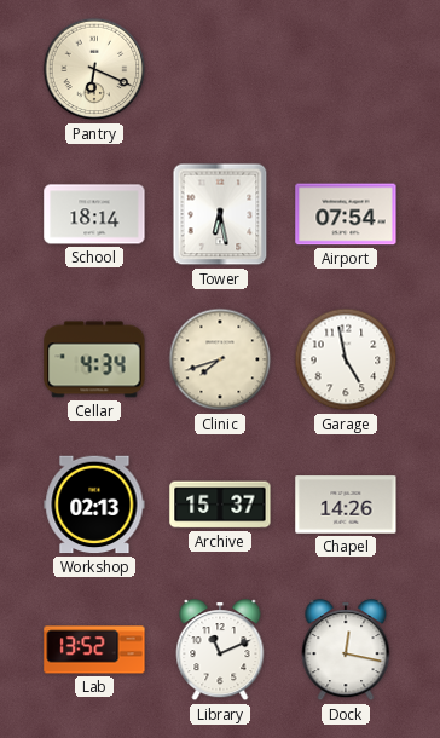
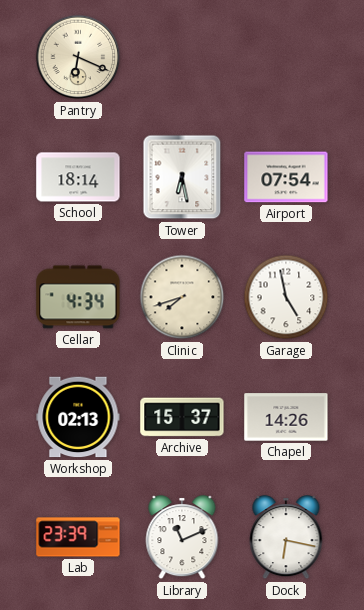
Lab: 13:52 -> 23:39 (78, 537)
Dock: 12:17 -> 6:17 (286, 538)
